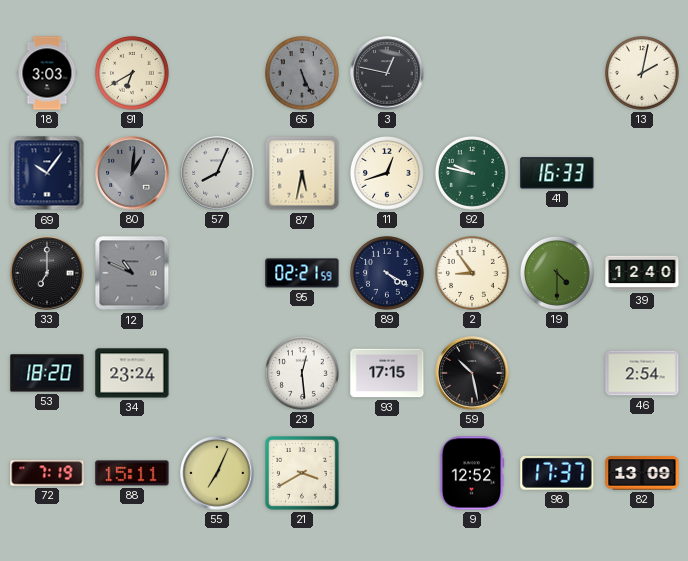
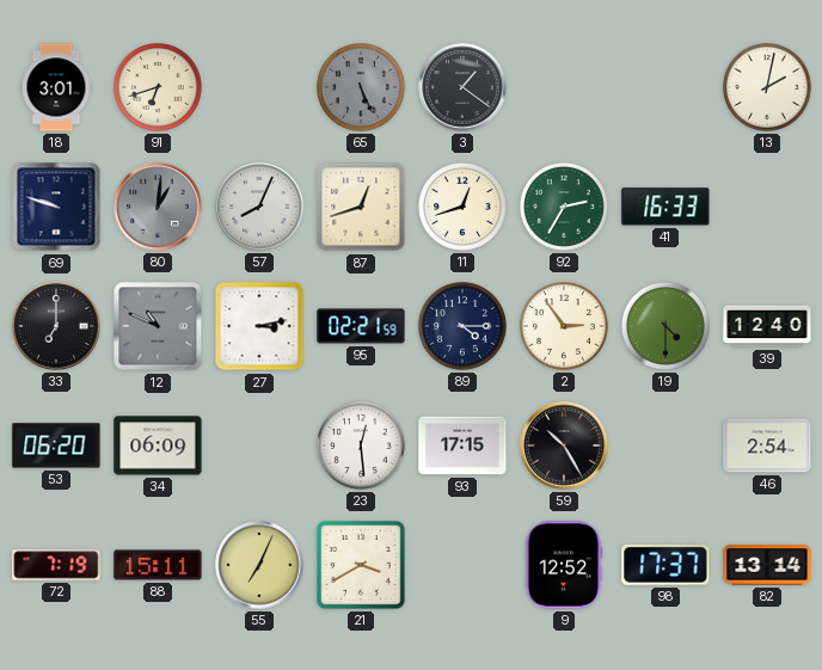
18: 3:03 -> 3:01 (56, 87)
91: 6:40 -> 6:42 (159, 88)
3: 12:47 -> 1:21 (462, 87)
69: 10:06 -> 9:48 (56, 207)
87: 5:32 -> 12:42 (361, 207)
92: 9:47 -> 2:35 (565, 208)
27: none -> 3:13 (259, 326)
89: 4:20 -> 4:15 (464, 327)
2: 8:54 -> 2:54 (565, 327)
53: 18:20 -> 06:20 (56, 445)
34: 23:24 -> 06:09 (158, 445)
59: 10:28 -> 10:25 (564, 445)
82: 13:09 -> 13:14 (767, 565)
